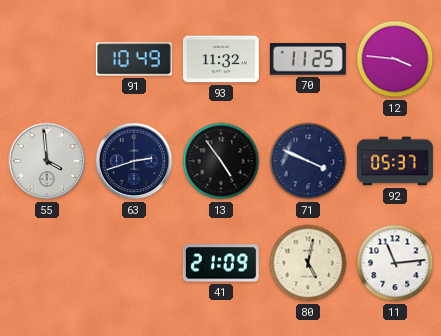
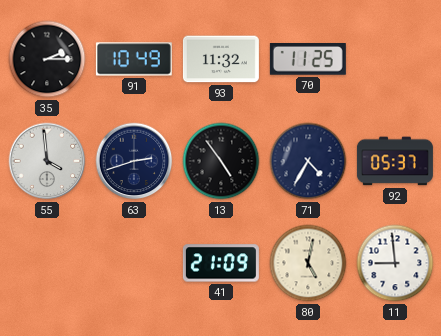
35: none -> 2:15 (47, 59)
12: 3:46 -> none (395, 59)
71: 3:49 -> 4:35 (308, 161)
11: 11:14 -> 8:59 (395, 263)
